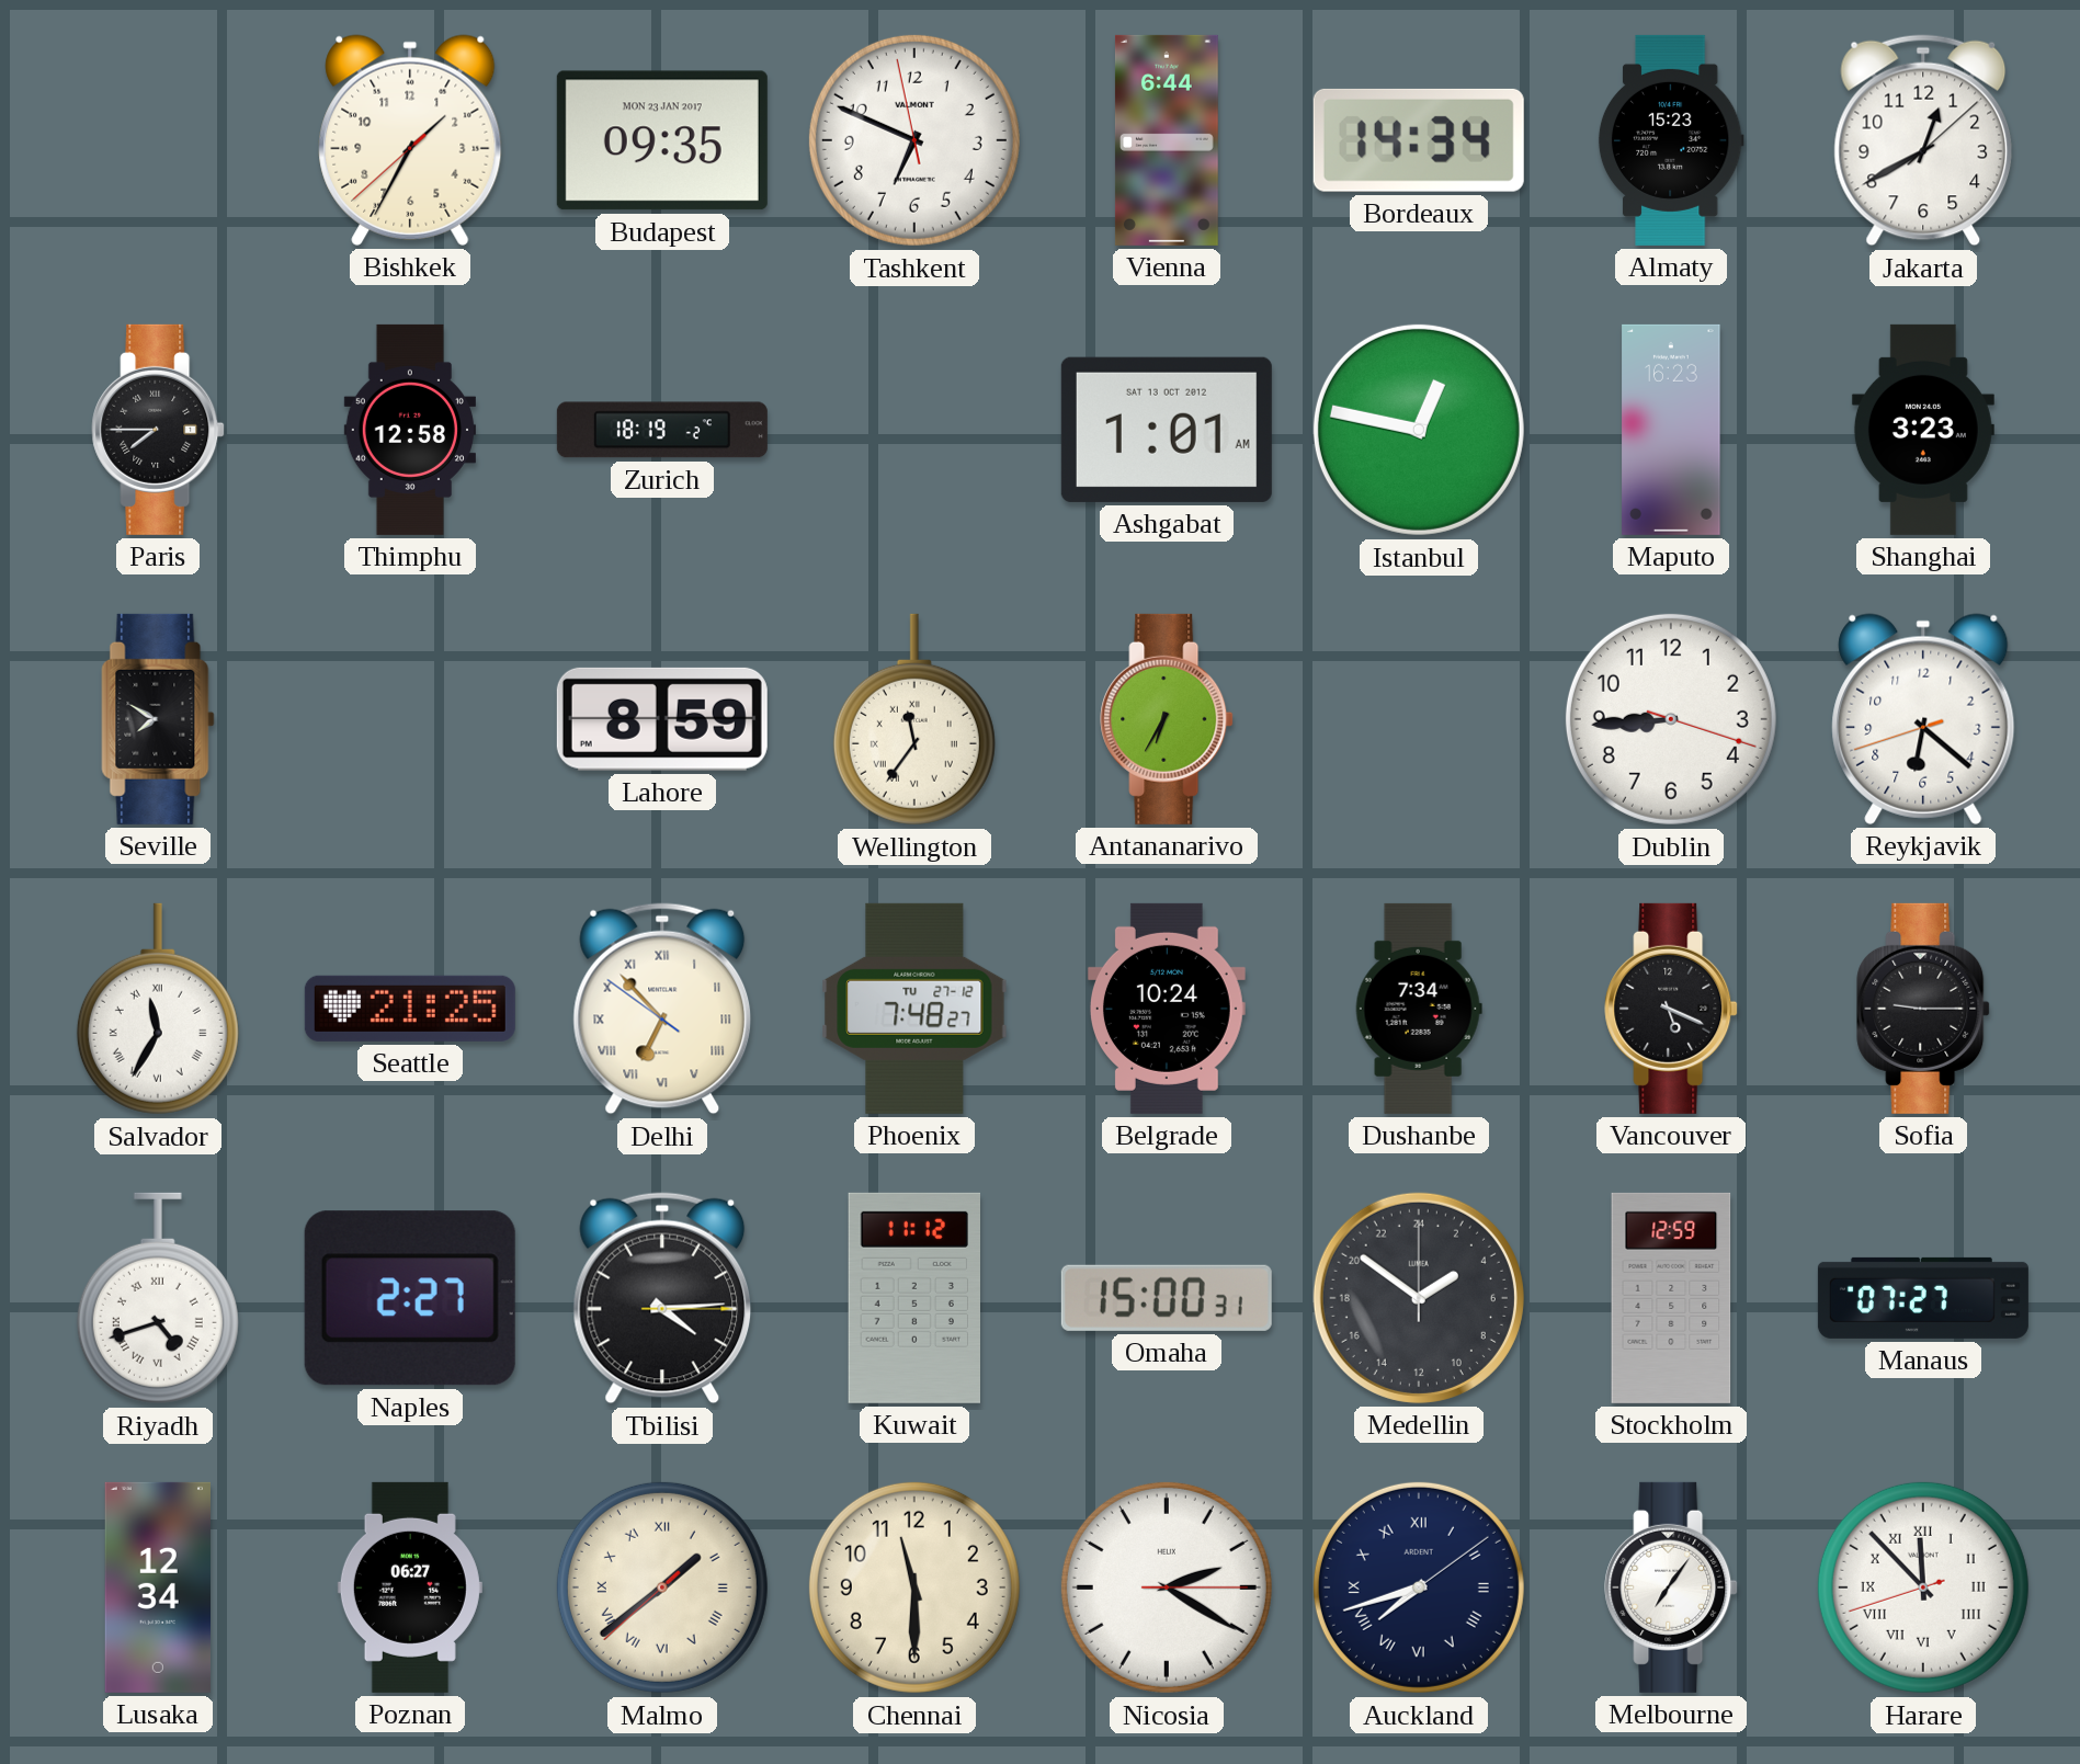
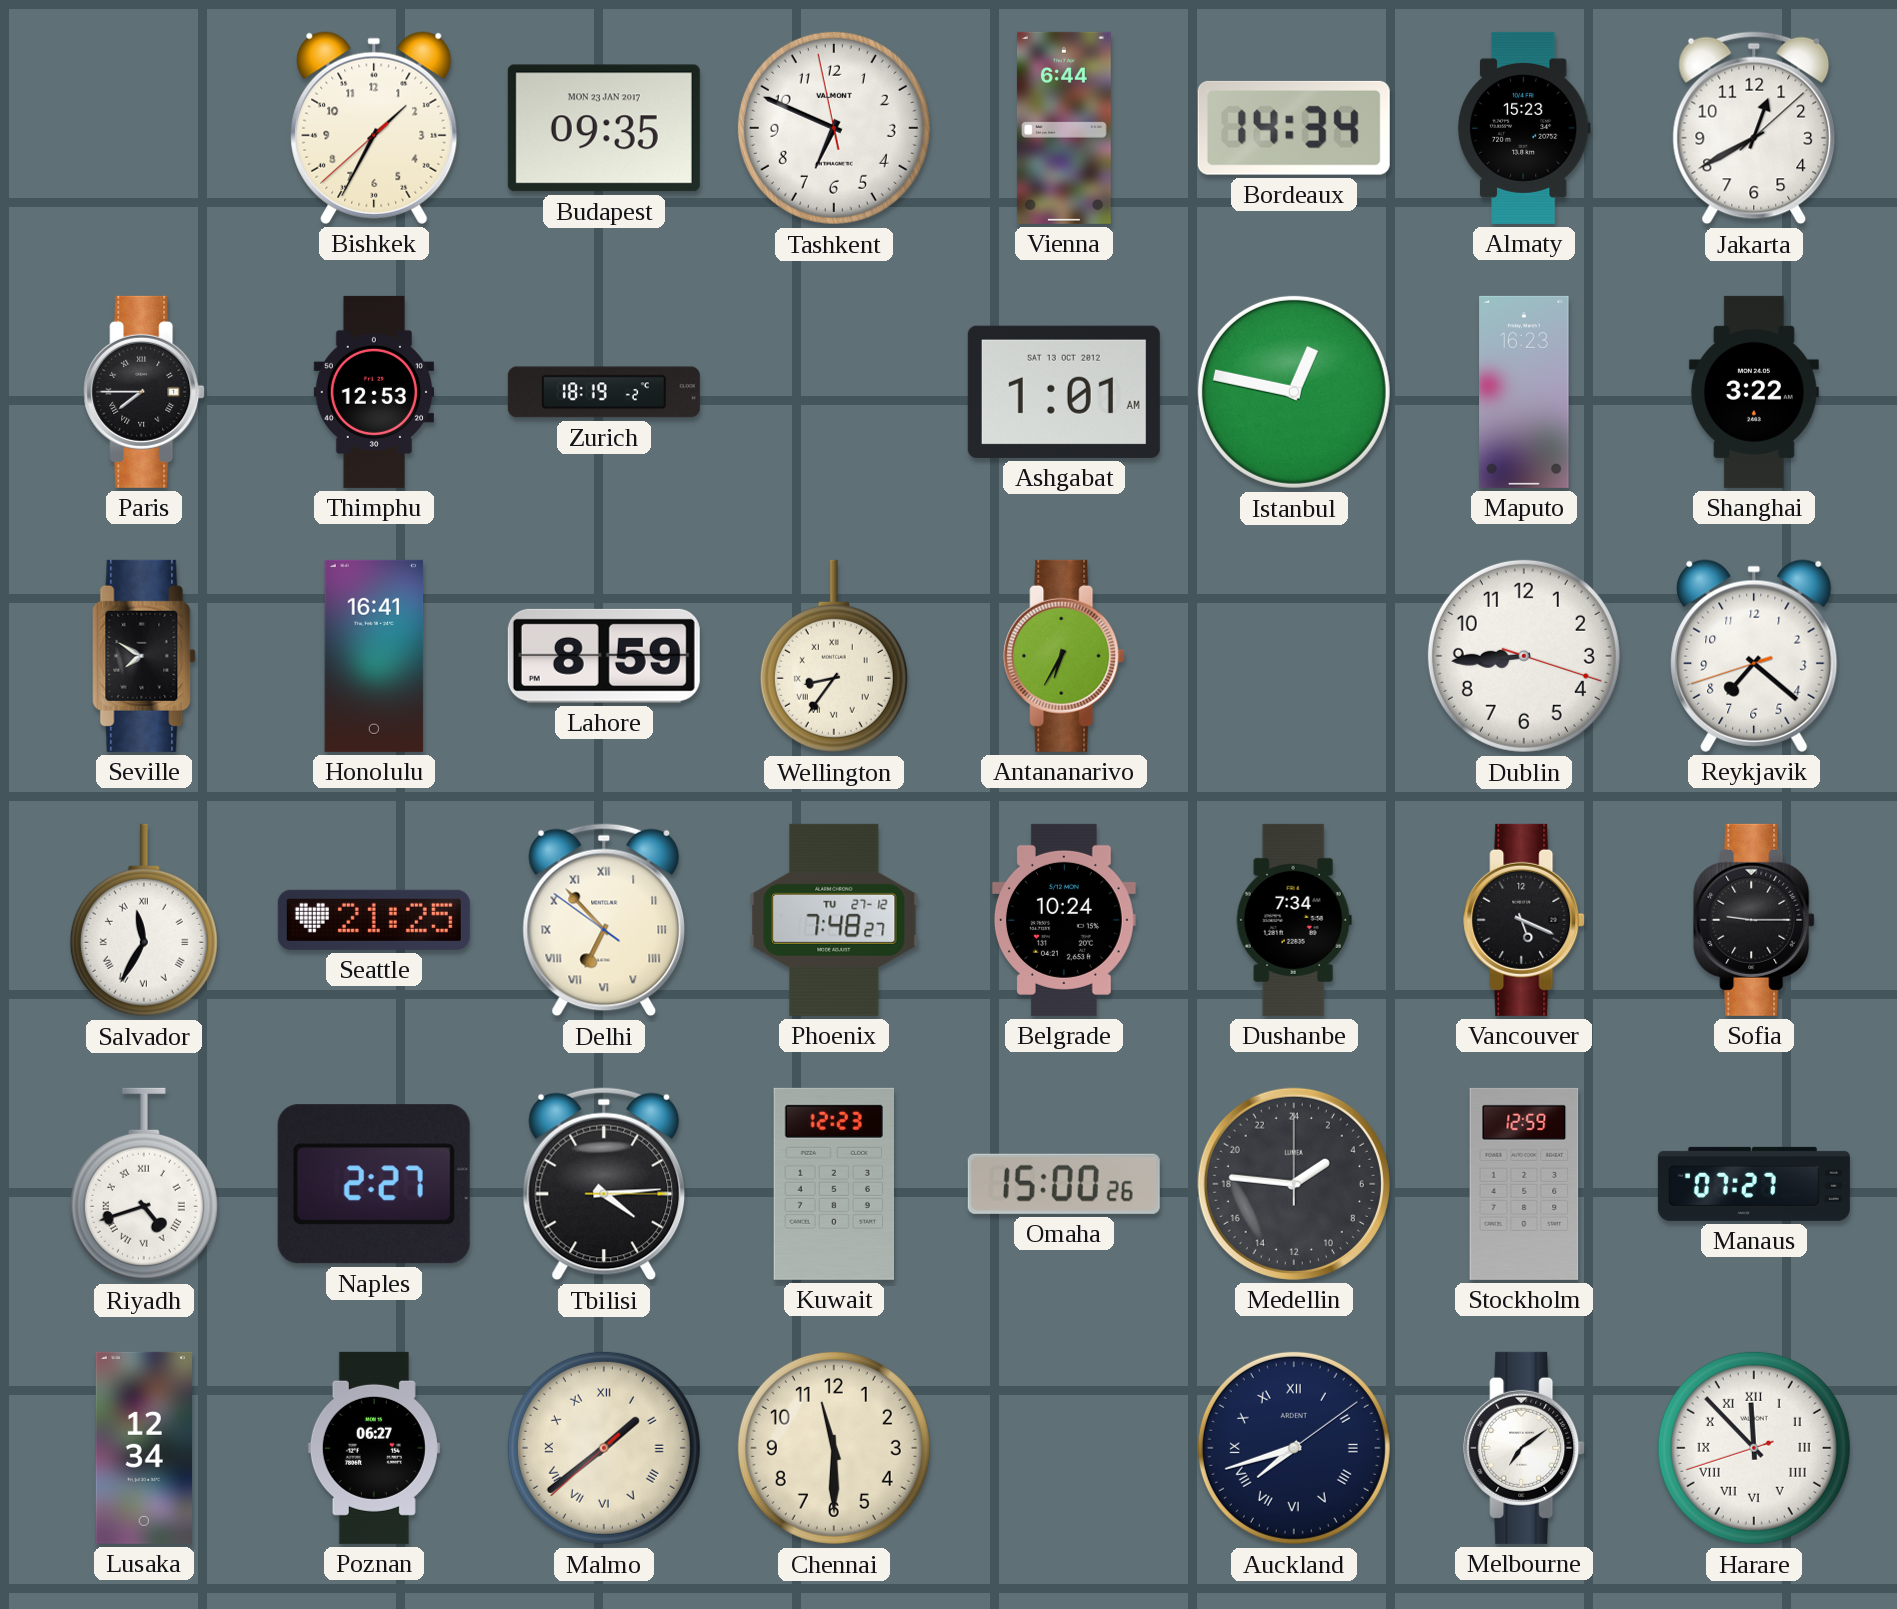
Thimphu: 12:58 -> 12:53 (374, 392)
Shanghai: 3:23 -> 3:22 (1754, 392)
Honolulu: none -> 16:41 (374, 656)
Wellington: 11:36 -> 8:36 (834, 656)
Reykjavik: 6:21 -> 7:21 (1754, 656)
Kuwait: 11:12 -> 12:23 (833, 1184)
Omaha: 15:00:31 -> 15:00:26 (1064, 1184)
Medellin: 3:51 -> 3:46 (1294, 1184)
Nicosia: 2:20 -> none (1167, 1587)
Melbourne: 7:06 -> 7:09 (1524, 1448)
